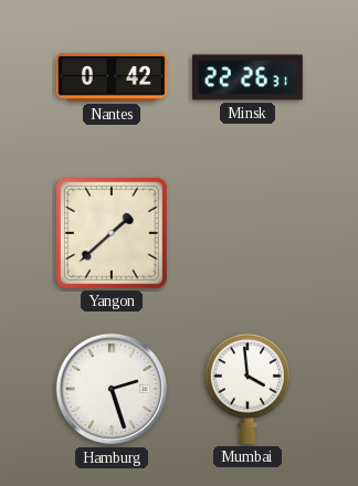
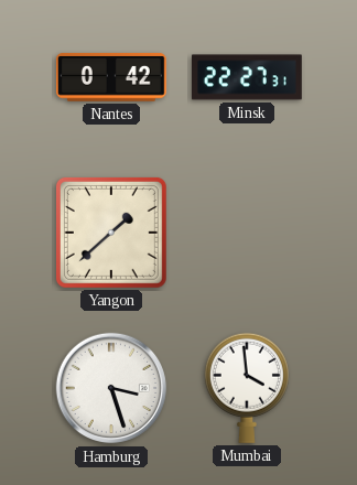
Minsk: 22:26 -> 22:27 (248, 77)
Hamburg: 2:27 -> 3:27 (111, 388)
